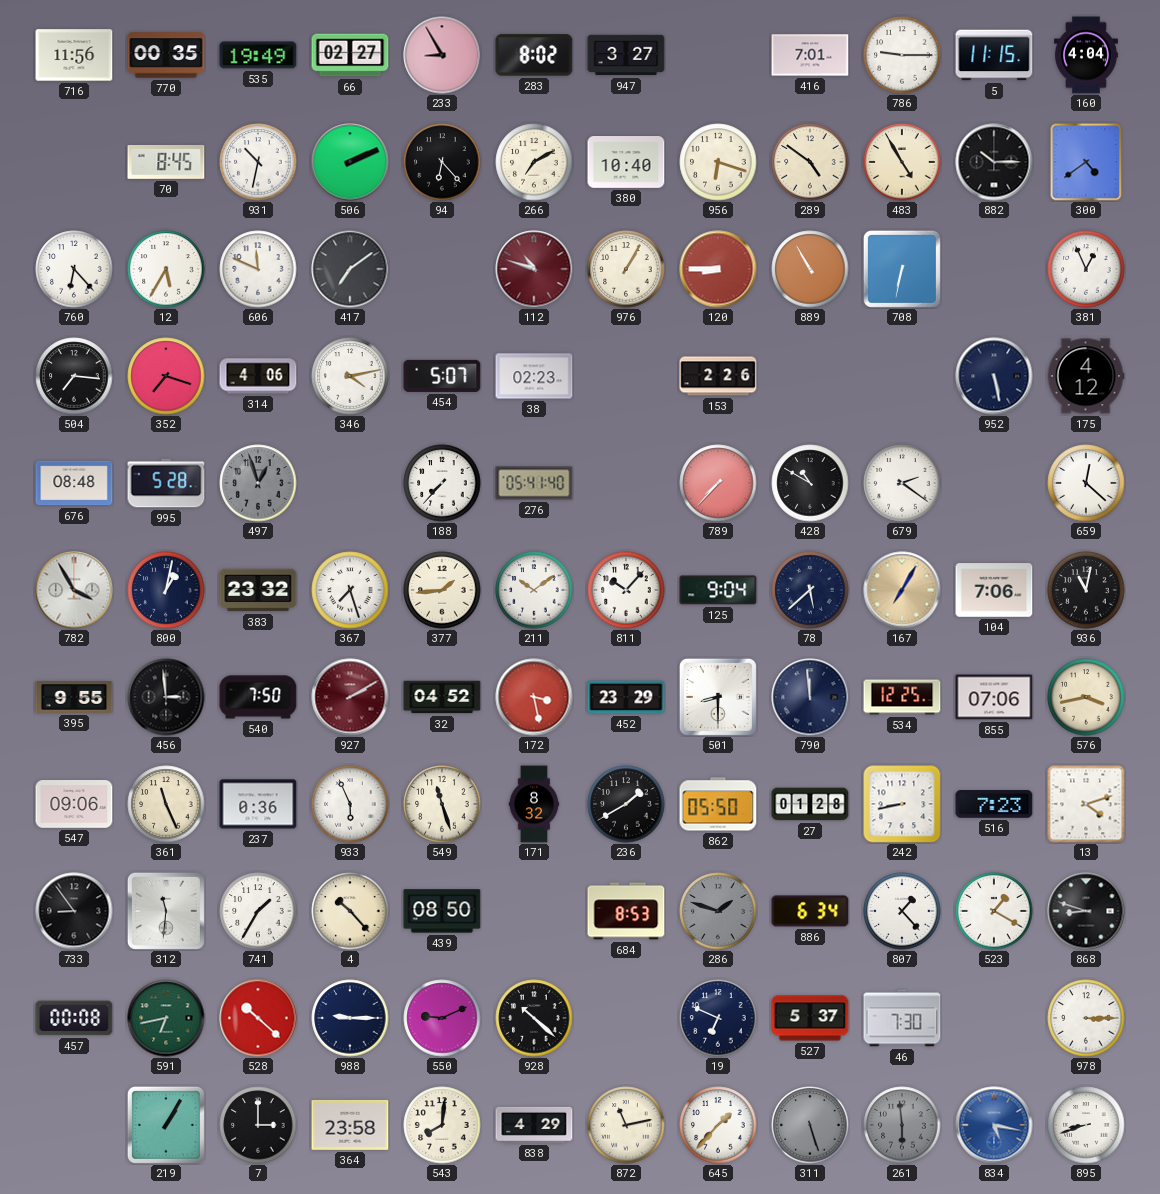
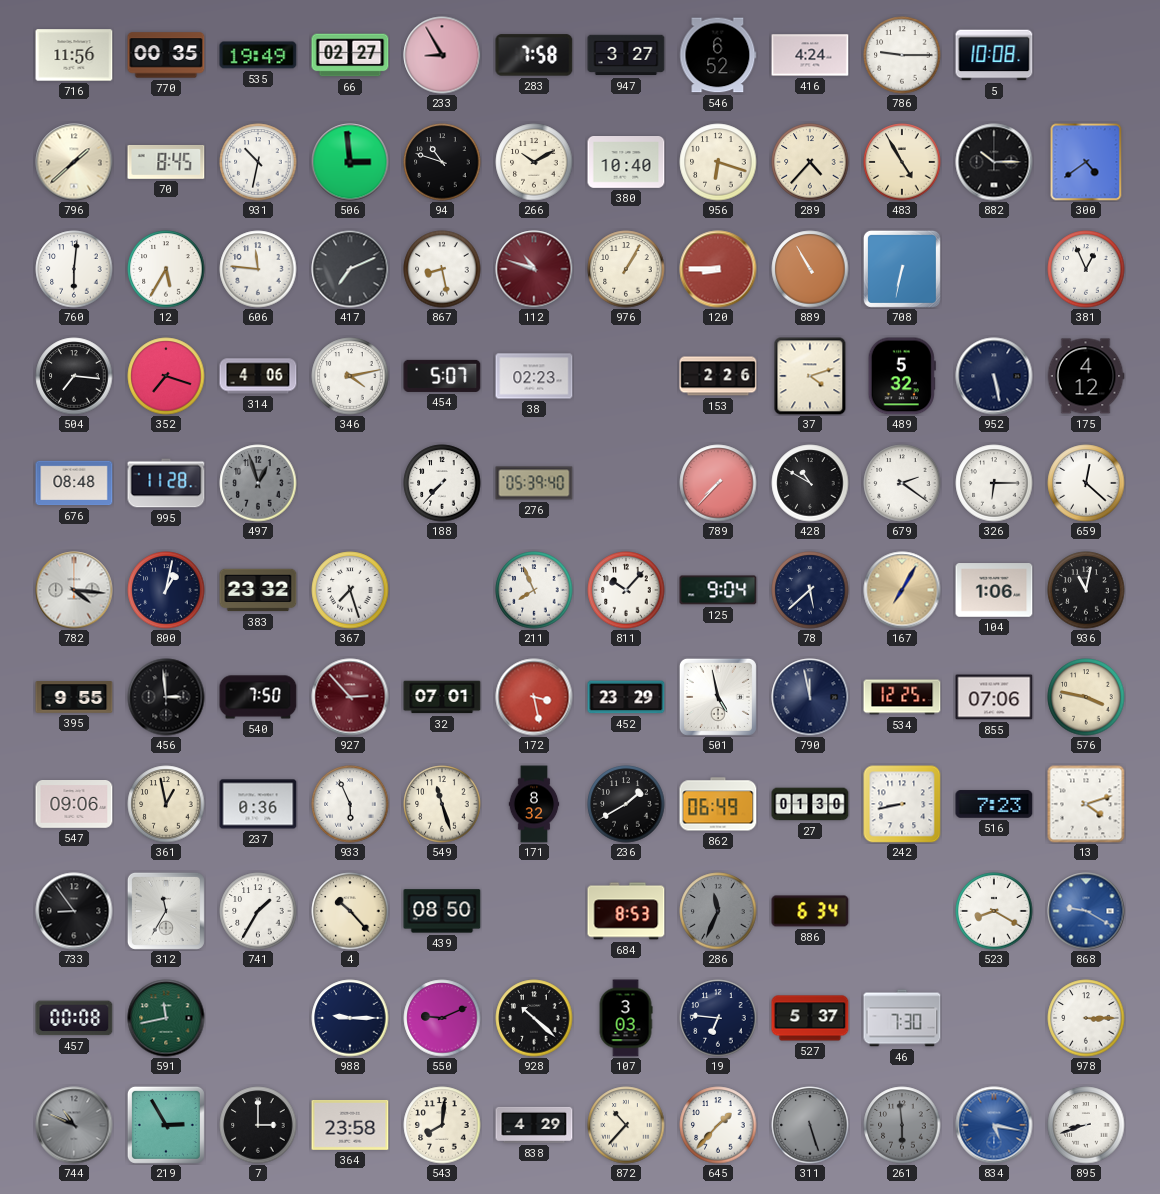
283: 8:02 -> 7:58 (534, 55)
546: none -> 6:52 (718, 55)
416: 7:01 -> 4:24 (810, 55)
5: 11:15 -> 10:08 (994, 55)
160: 4:04 -> none (1087, 55)
796: none -> 1:38 (74, 162)
506: 2:11 -> 2:59 (350, 162)
94: 6:23 -> 10:48 (442, 162)
266: 7:10 -> 10:10 (534, 162)
289: 4:51 -> 4:37 (810, 162)
760: 6:23 -> 6:01 (74, 269)
606: 11:49 -> 11:46 (258, 269)
417: 7:09 -> 7:11 (350, 269)
867: none -> 8:28 (442, 269)
37: none -> 4:12 (810, 376)
489: none -> 5:32 (902, 376)
995: 5:28 -> 11:28 (166, 483)
276: 05:41 -> 05:39 (534, 483)
326: none -> 6:15 (994, 483)
782: 3:55 -> 4:16 (74, 590)
377: 1:44 -> none (442, 590)
211: 10:09 -> 7:56 (534, 590)
104: 7:06 -> 1:06 (994, 590)
927: 2:10 -> 2:53 (350, 697)
32: 04:52 -> 07:01 (442, 697)
501: 8:30 -> 4:58 (718, 697)
790: 11:59 -> 11:58 (810, 697)
576: 3:43 -> 3:47 (1086, 697)
361: 11:26 -> 12:58 (166, 804)
862: 05:50 -> 06:49 (718, 804)
27: 01:28 -> 01:30 (810, 804)
312: 11:31 -> 11:35 (166, 911)
286: 1:48 -> 11:34 (718, 911)
807: 1:23 -> none (902, 911)
523: 1:20 -> 8:20 (994, 911)
868: 8:48 -> 9:20 (1086, 911)
868 dial: black -> blue (1086, 911)
591: 6:43 -> 11:43 (166, 1018)
528: 10:22 -> none (258, 1018)
107: none -> 3:03 (626, 1018)
19: 6:49 -> 6:46 (718, 1018)
744: none -> 10:49 (74, 1125)
219: 1:05 -> 2:55 (166, 1125)
872: 11:13 -> 10:37 (626, 1125)
